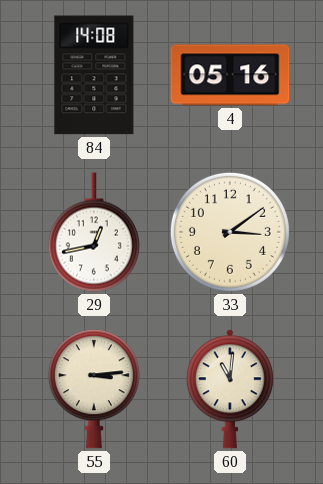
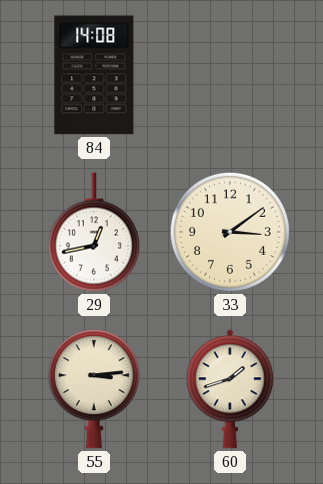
4: 05:16 -> none (230, 75)
60: 11:01 -> 1:42 (230, 389)
